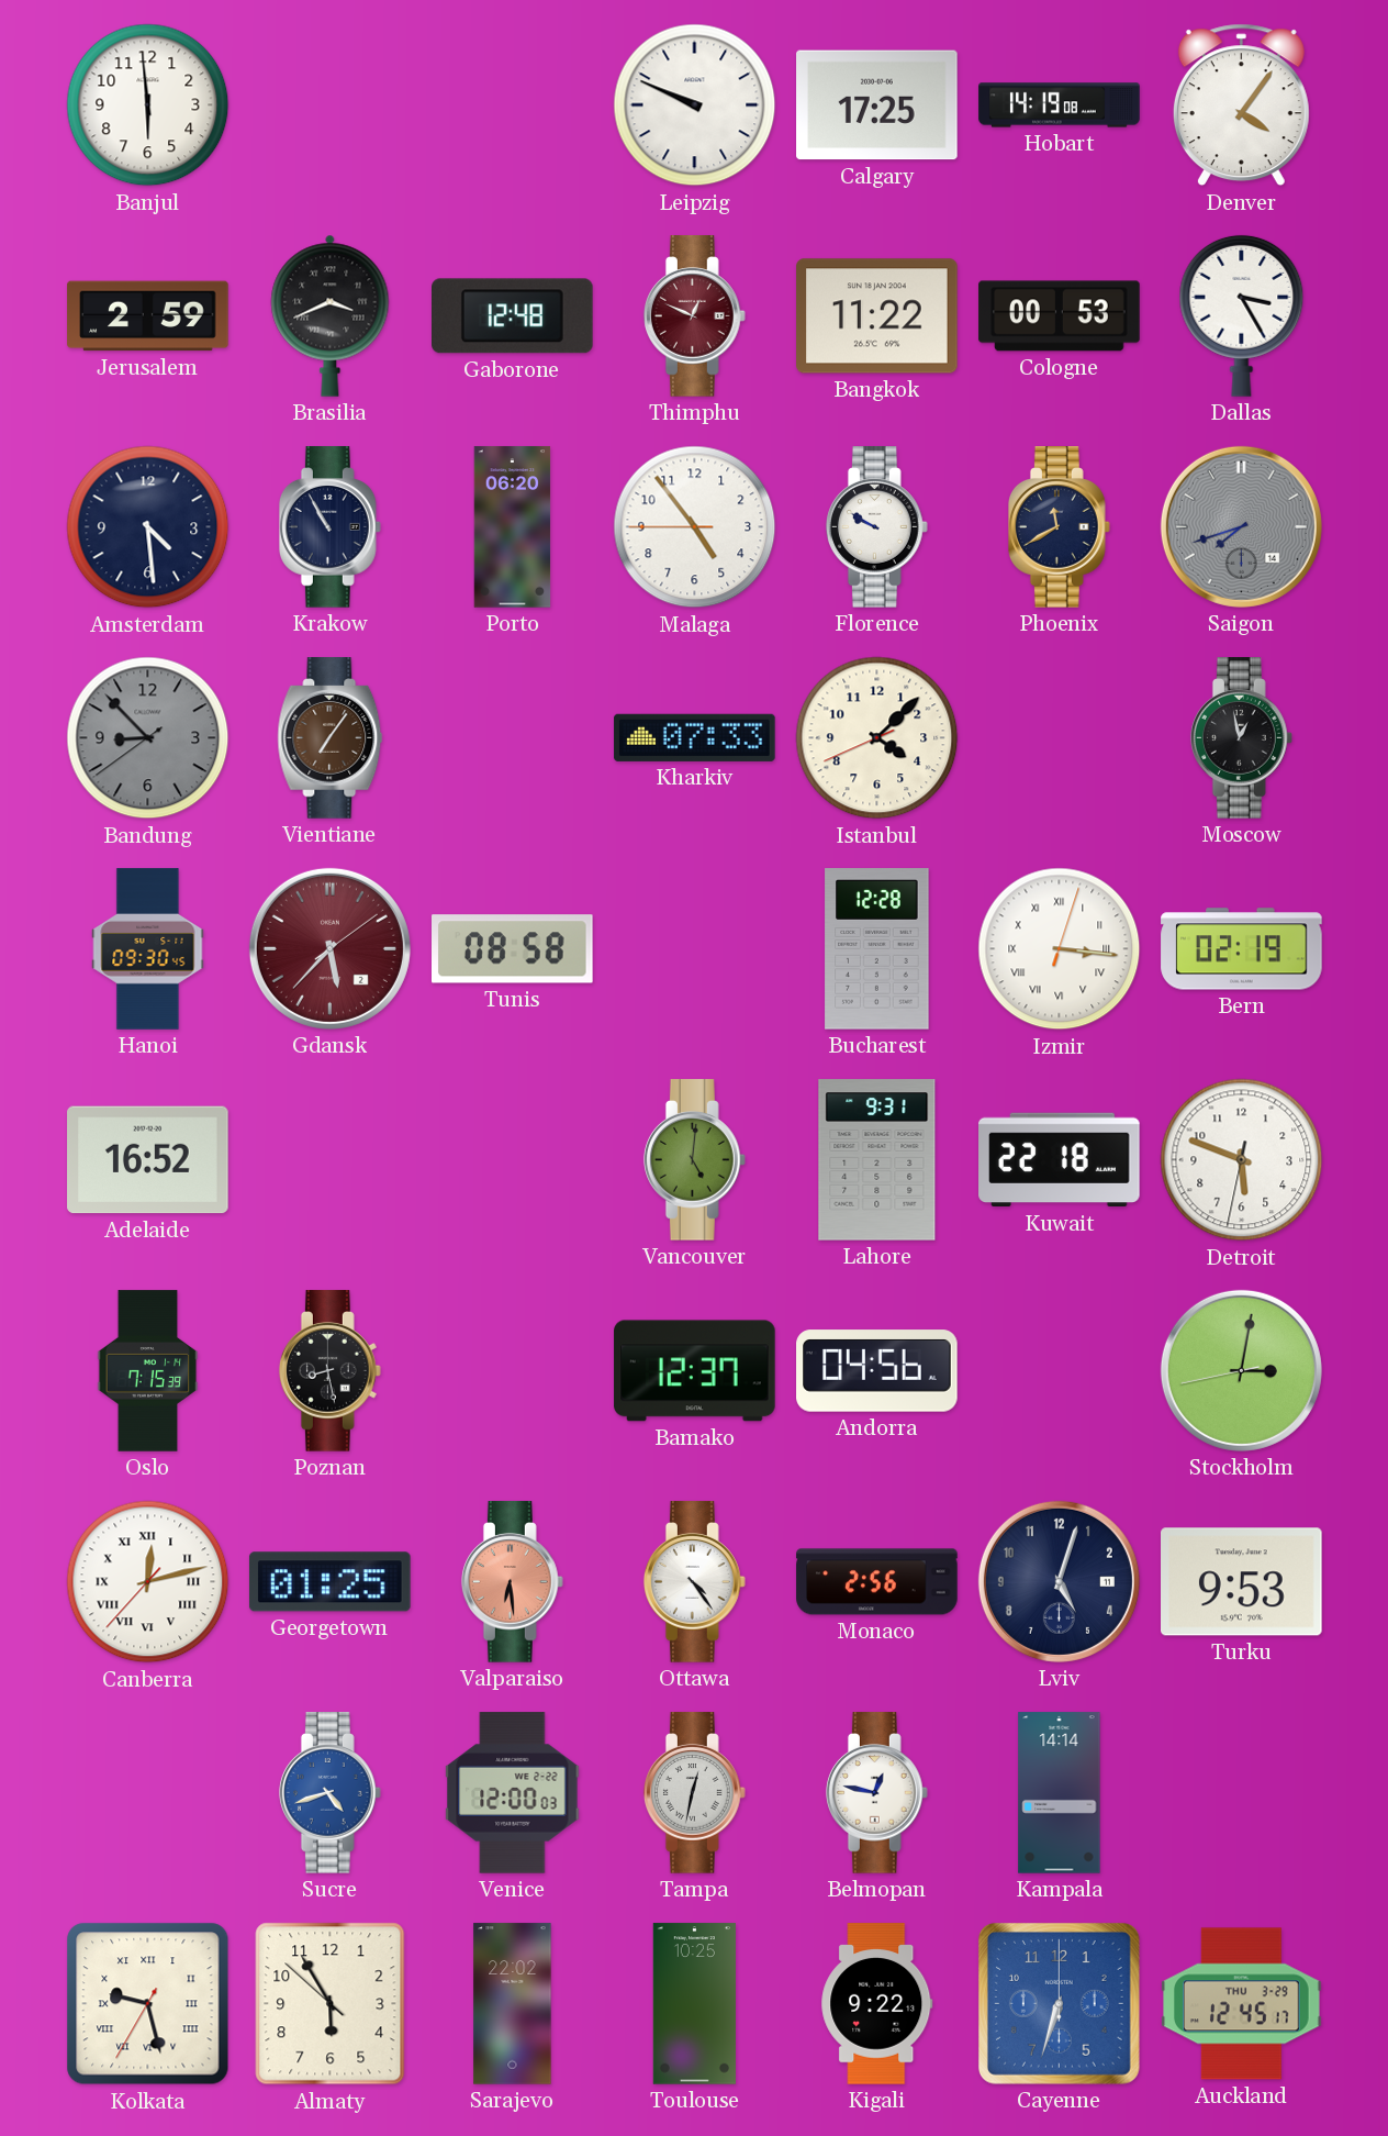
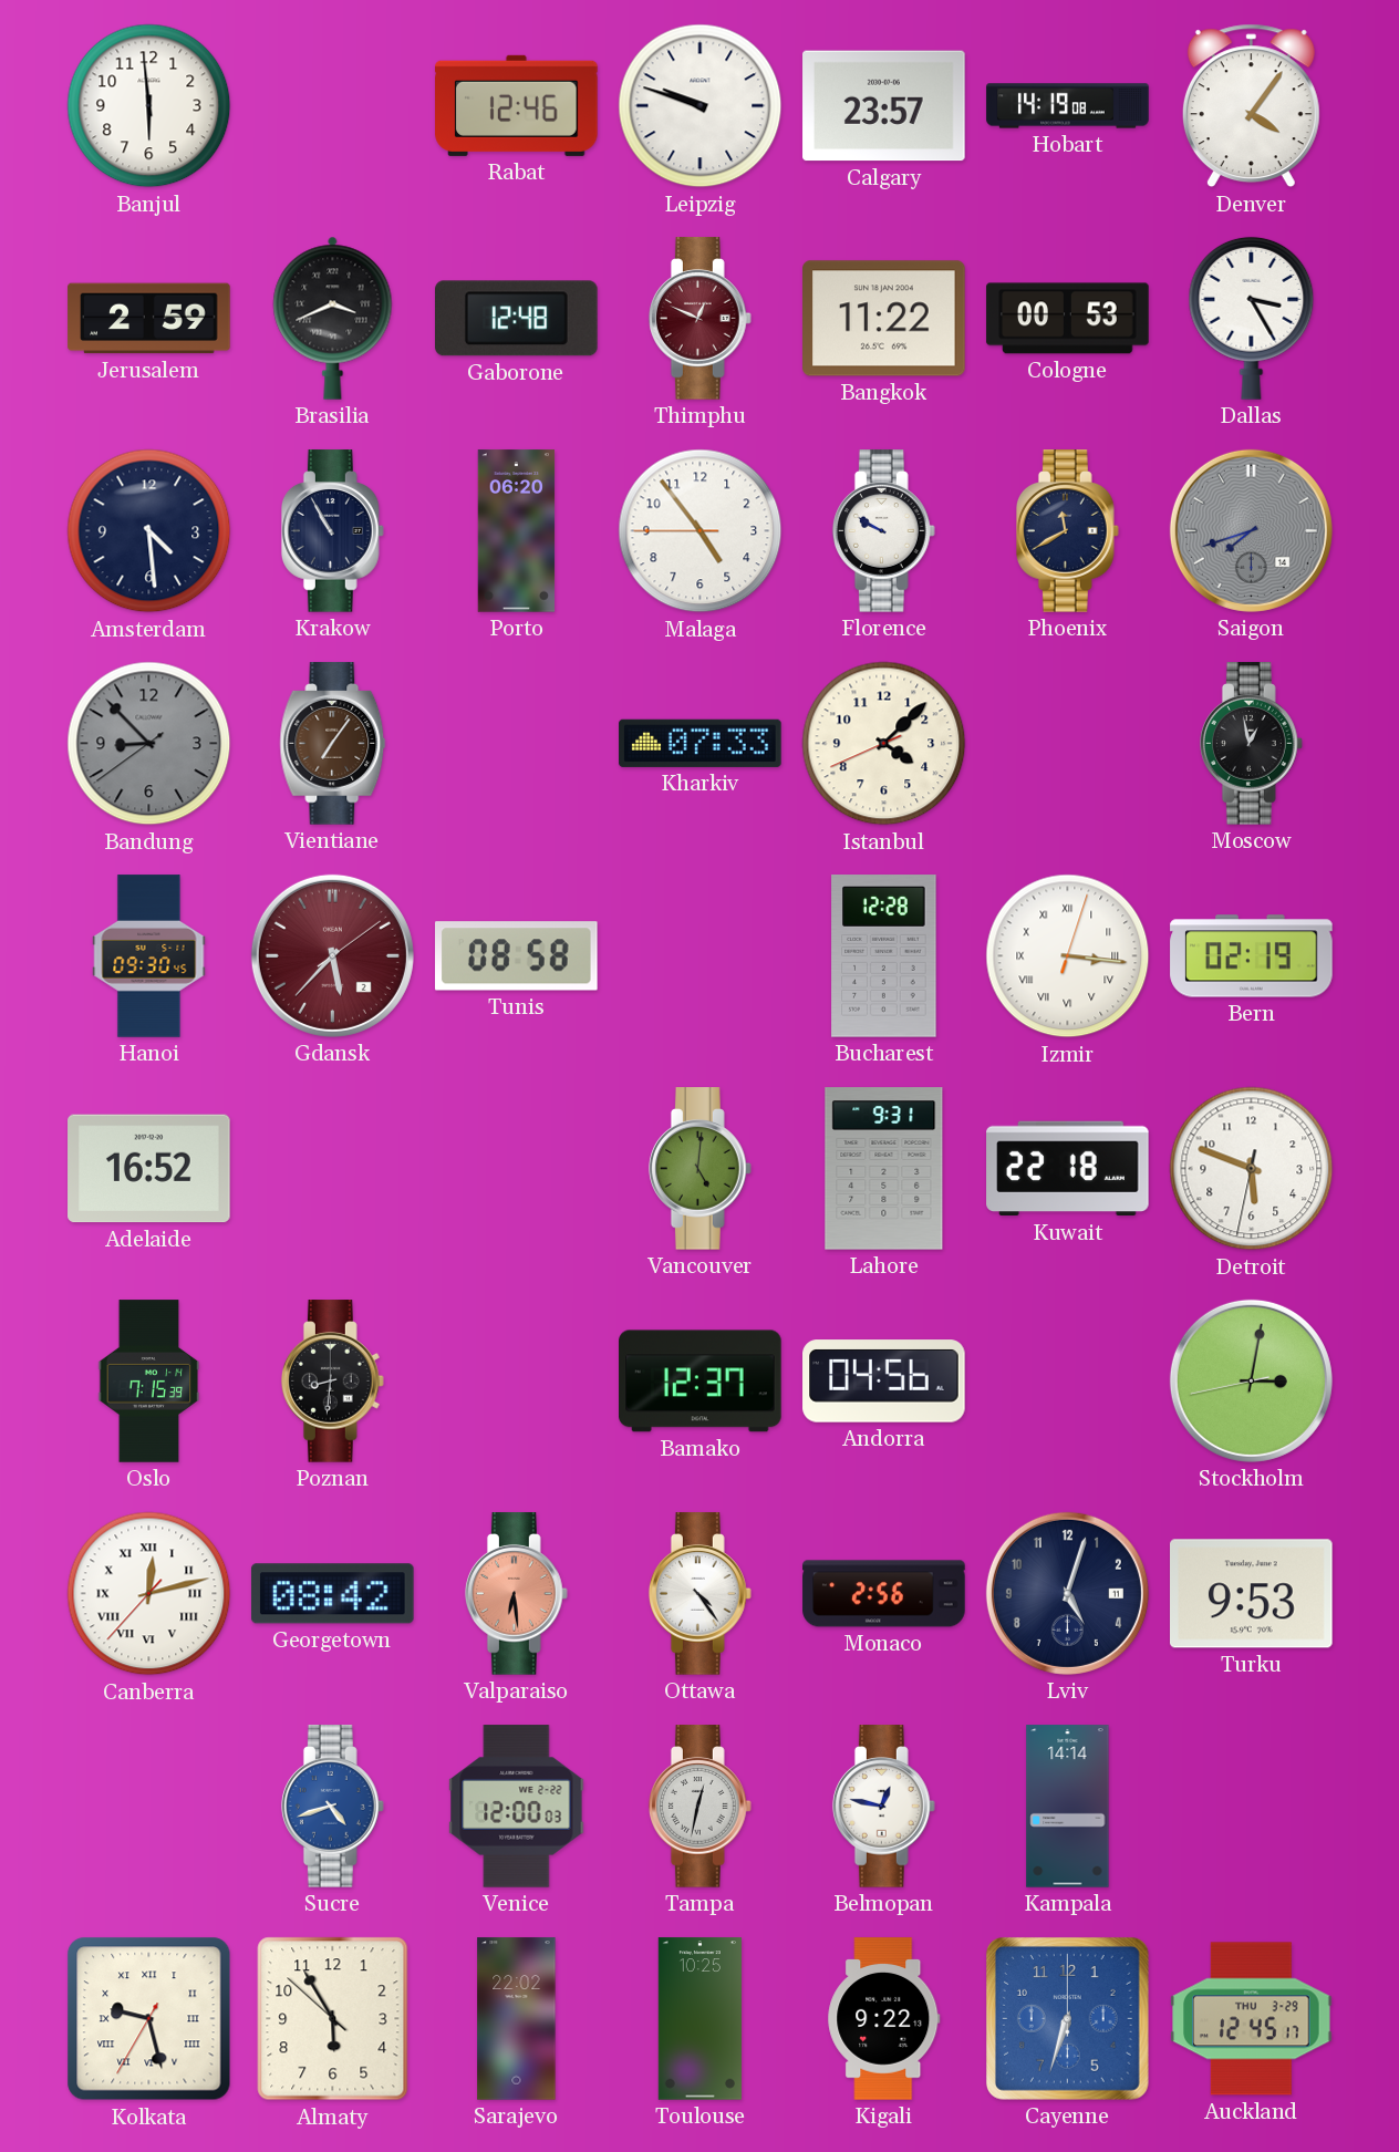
Rabat: none -> 12:46 (517, 105)
Leipzig: 9:49 -> 9:48 (701, 106)
Calgary: 17:25 -> 23:57 (884, 106)
Poznan: 8:28 -> 8:31 (332, 1382)
Georgetown: 01:25 -> 08:42 (332, 1594)
